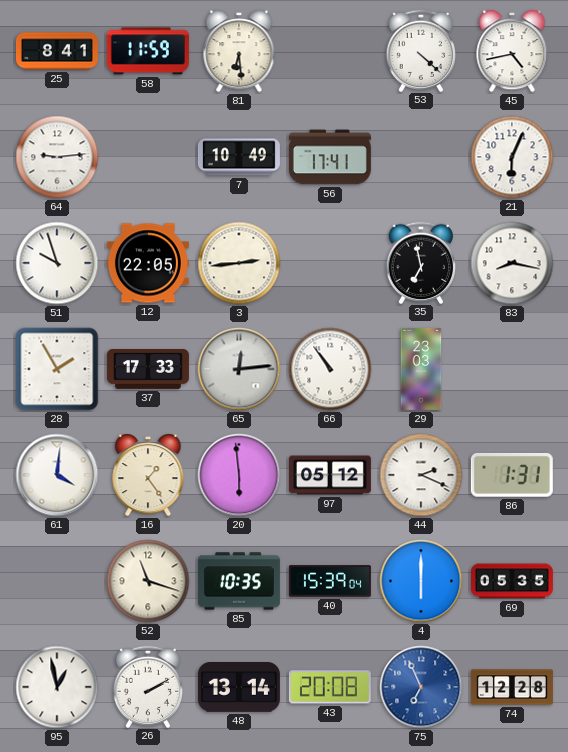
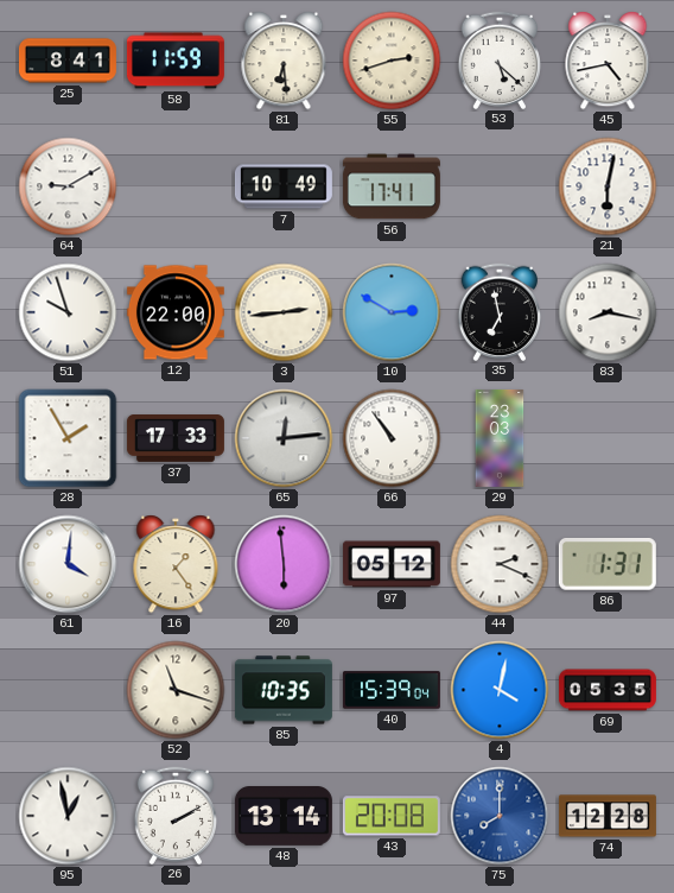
55: none -> 2:42 (392, 61)
53: 4:22 -> 5:22 (500, 59)
64: 9:14 -> 9:10 (68, 186)
21: 6:04 -> 6:02 (608, 186)
12: 22:05 -> 22:00 (176, 312)
10: none -> 2:50 (392, 312)
4: 6:00 -> 4:02 (500, 690)
75: 6:56 -> 8:00 (500, 816)
